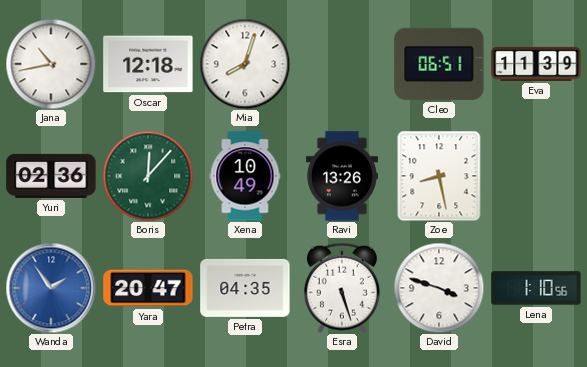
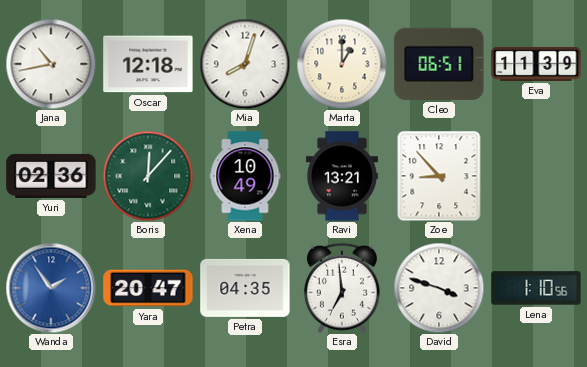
Marta: none -> 1:00 (342, 64)
Ravi: 13:26 -> 13:21 (342, 176)
Zoe: 8:28 -> 8:53 (439, 176)
Esra: 5:27 -> 6:59 (342, 288)
